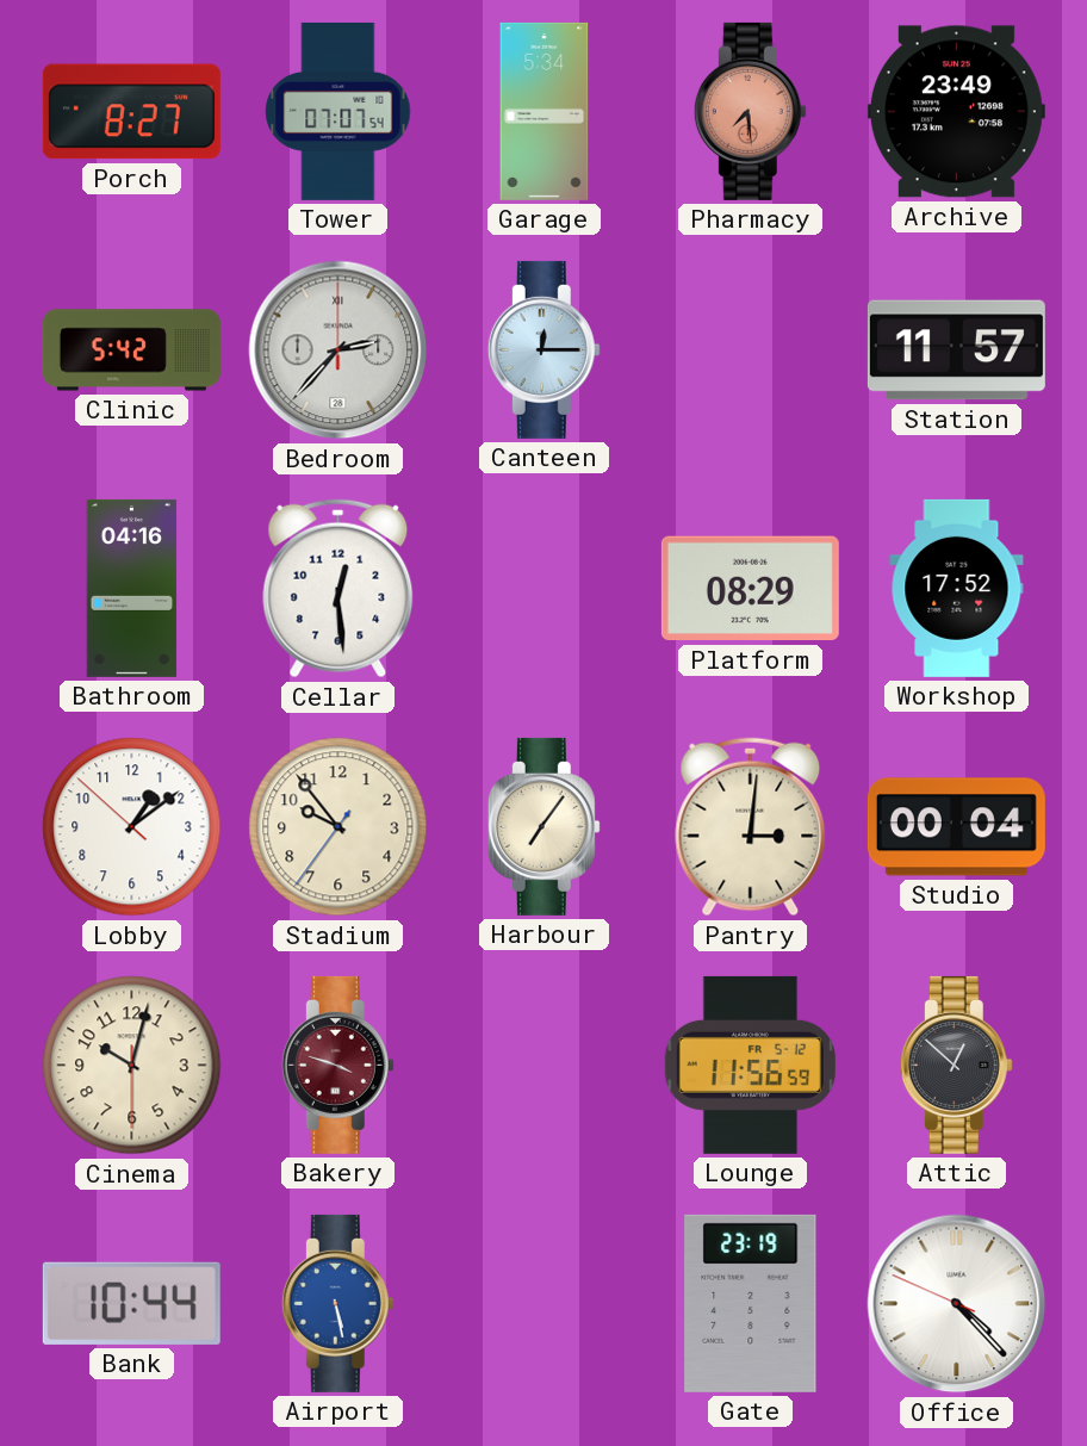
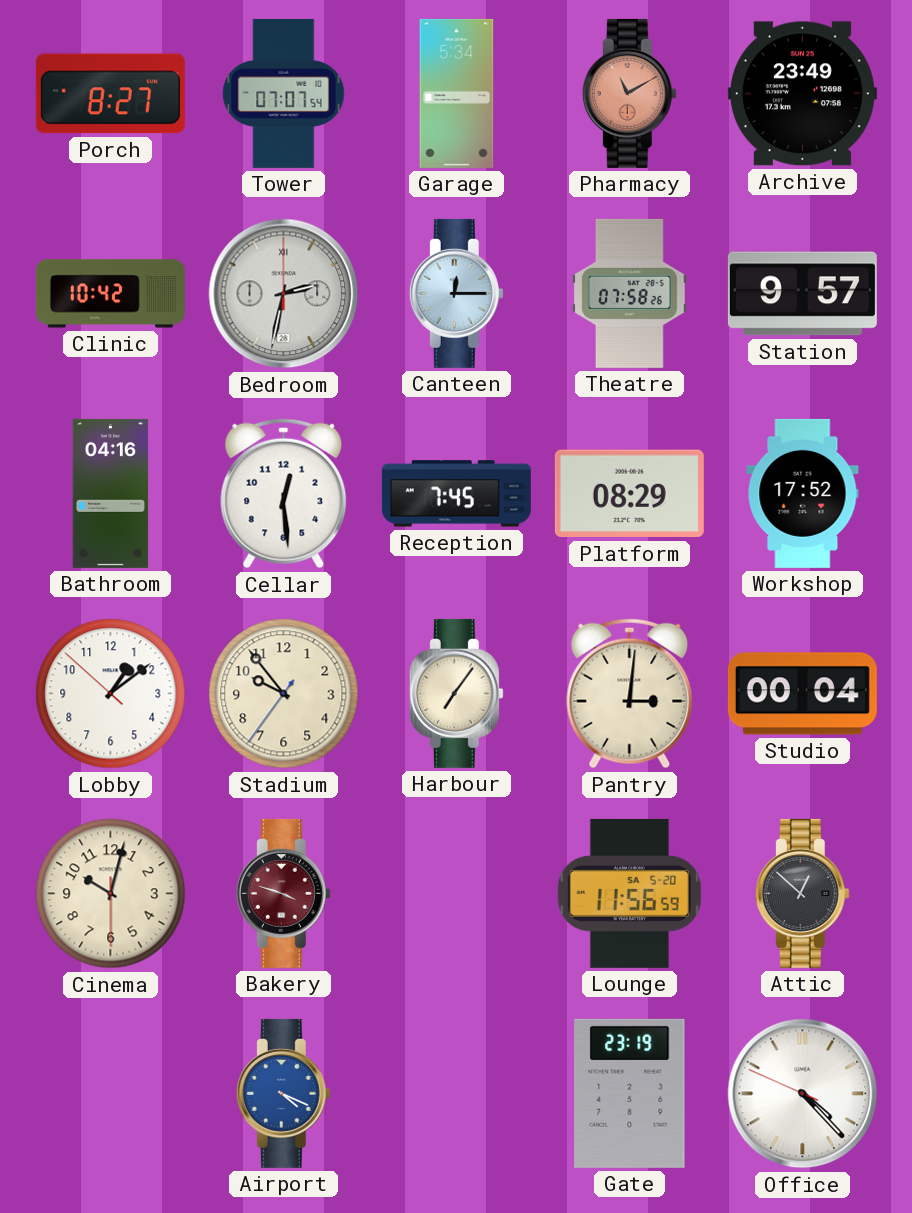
Pharmacy: 7:29 -> 11:10 (629, 93)
Clinic: 5:42 -> 10:42 (110, 294)
Bedroom: 2:37 -> 2:32 (284, 294)
Theatre: none -> 07:58 (630, 293)
Station: 11:57 -> 9:57 (802, 294)
Reception: none -> 7:45 (456, 494)
Lounge date: FR 5-12 -> SA 5-20 (629, 893)
Bank: 10:44 -> none (131, 1303)
Airport: 5:28 -> 4:19 (283, 1093)
